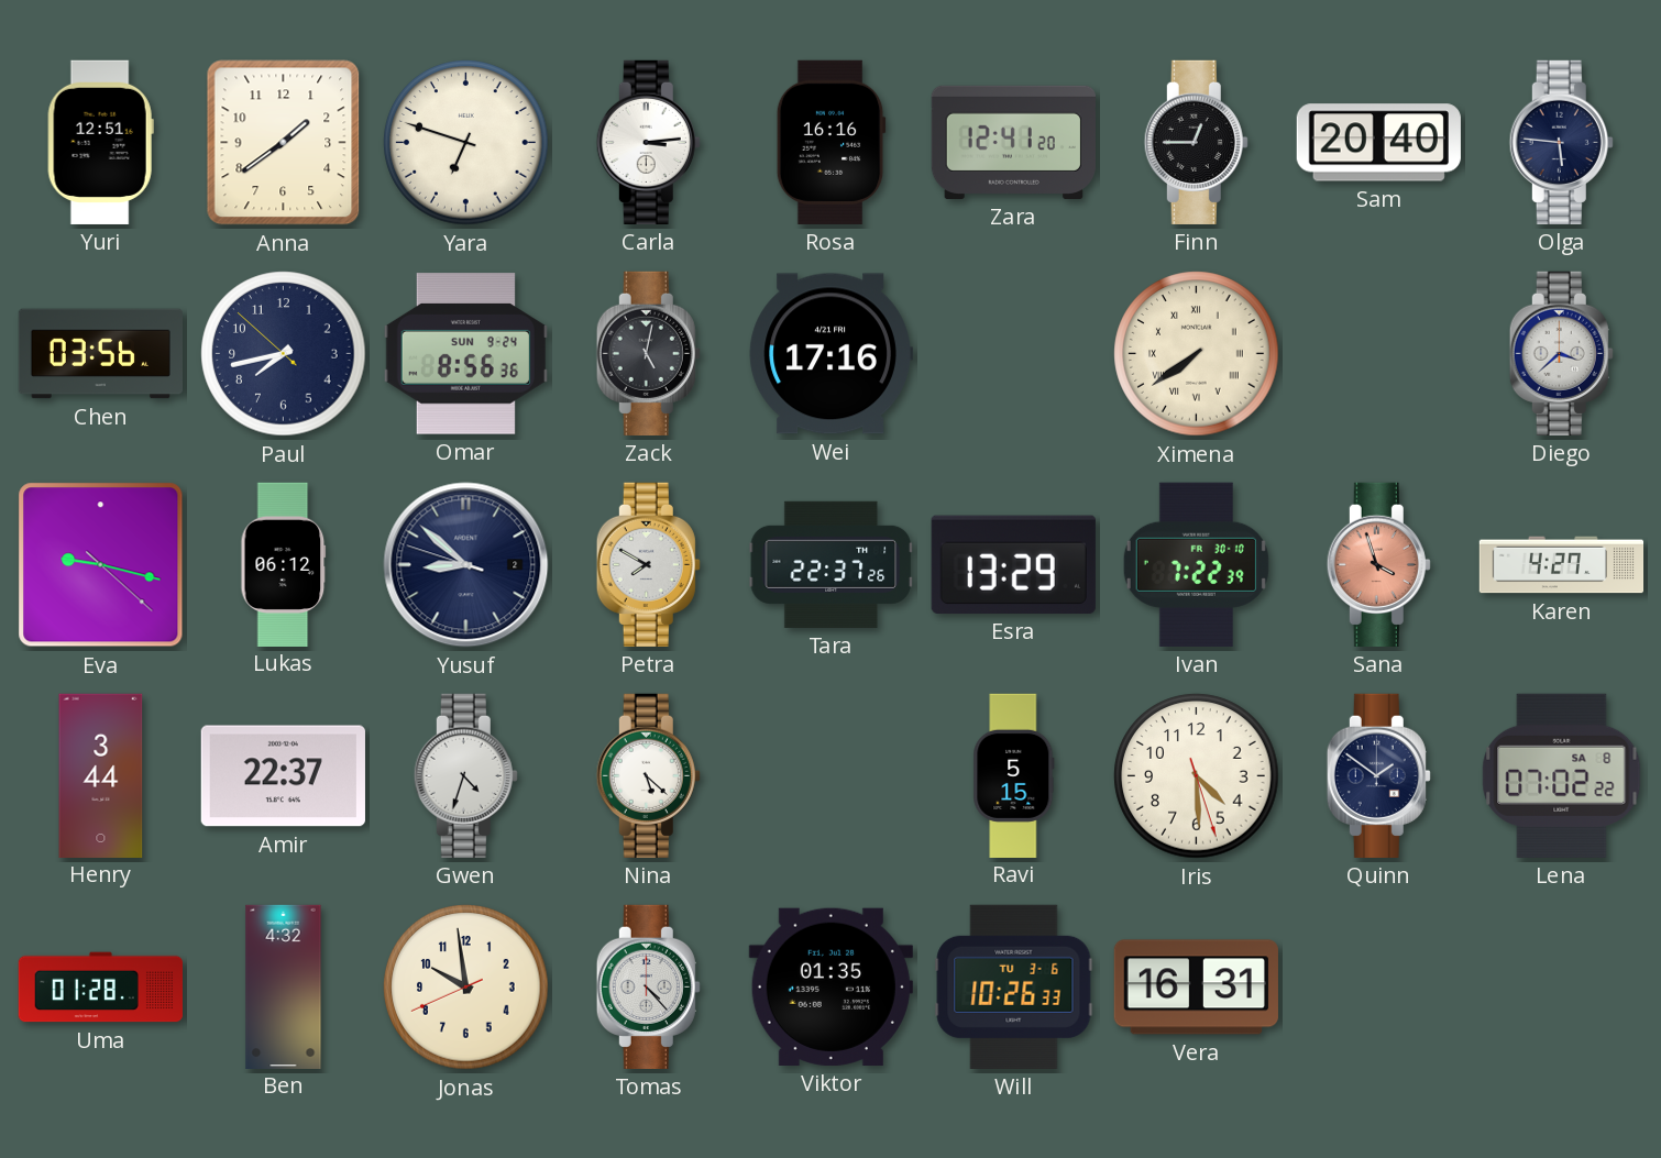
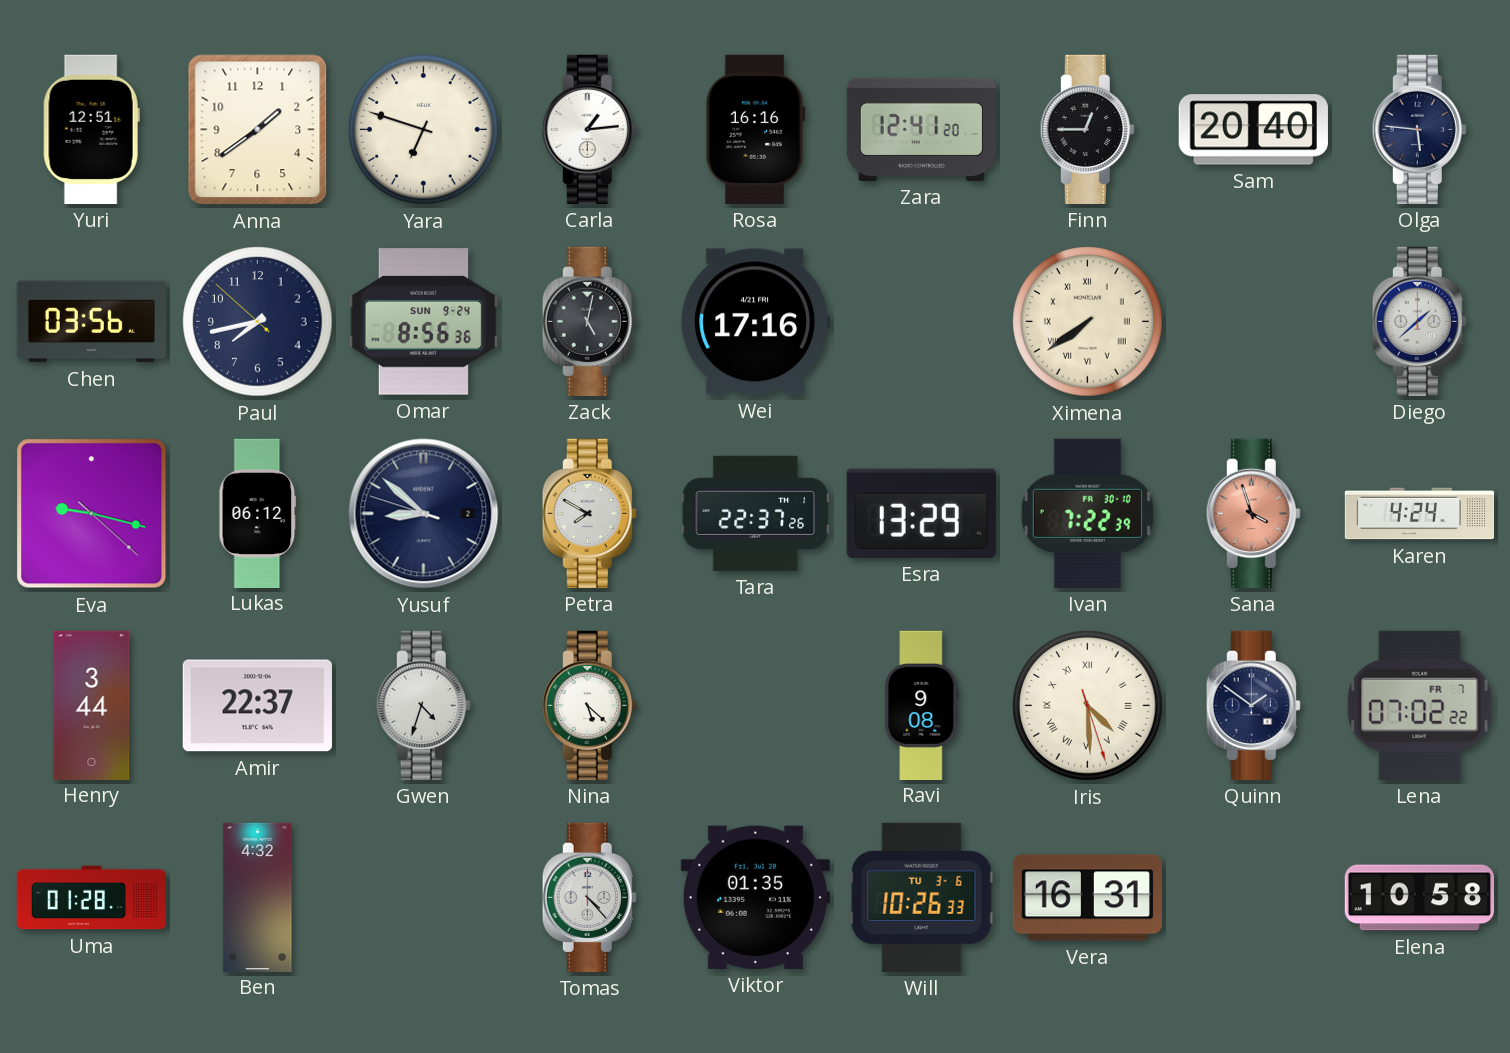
Carla: 3:14 -> 1:14 (589, 129)
Diego: 3:38 -> 1:38 (1419, 321)
Karen: 4:27 -> 4:24 (1420, 514)
Ravi: 5:15 -> 9:08 (922, 705)
Iris numerals: Arabic -> Roman (1088, 706)
Lena date: SA 8 -> FR 7 (1420, 705)
Jonas: 9:58 -> none (466, 988)
Elena: none -> 10:58 (1419, 898)
